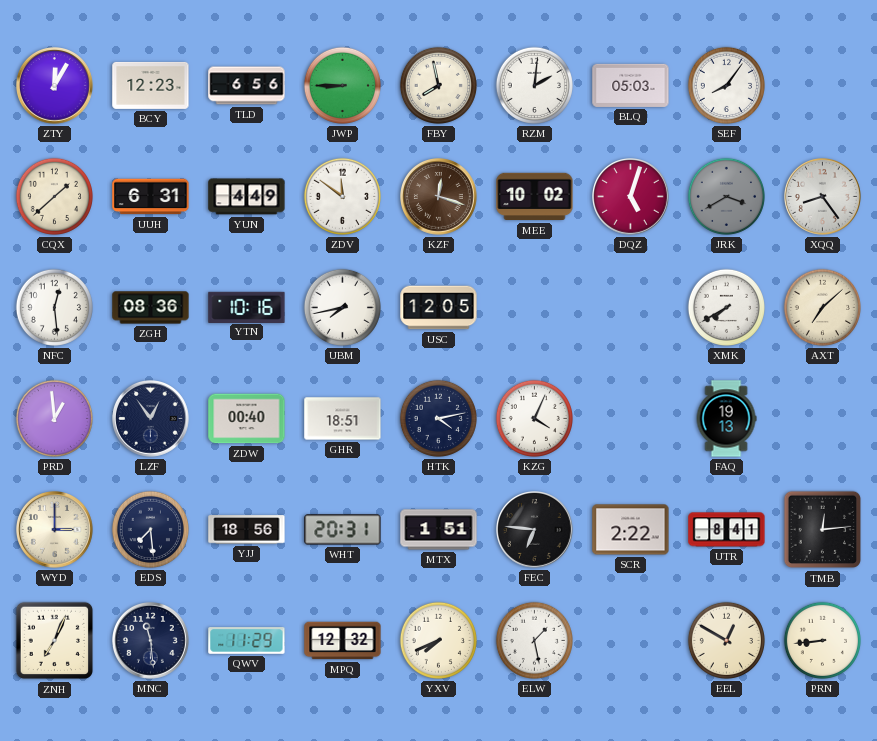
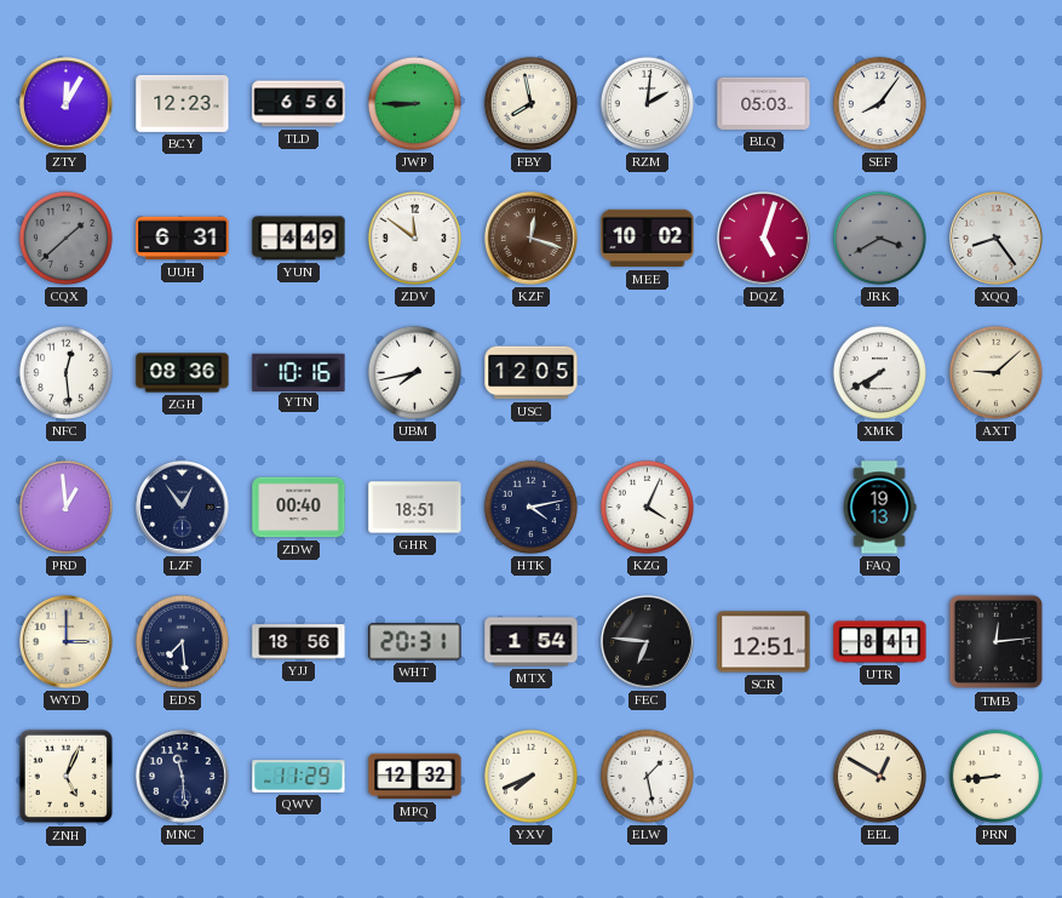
CQX dial: cream -> grey (65, 238)
AXT: 7:08 -> 9:08 (995, 372)
MTX: 1:51 -> 1:54 (532, 642)
SCR: 2:22 -> 12:51 (764, 642)
ZNH: 7:04 -> 5:04 (67, 777)
